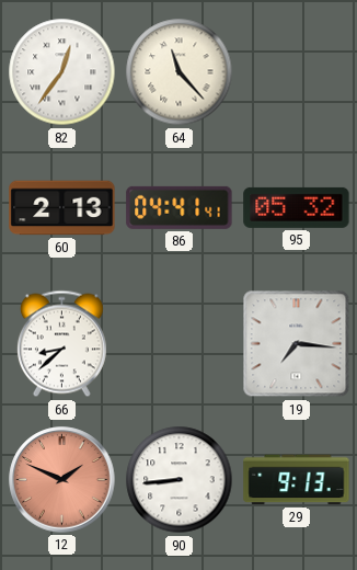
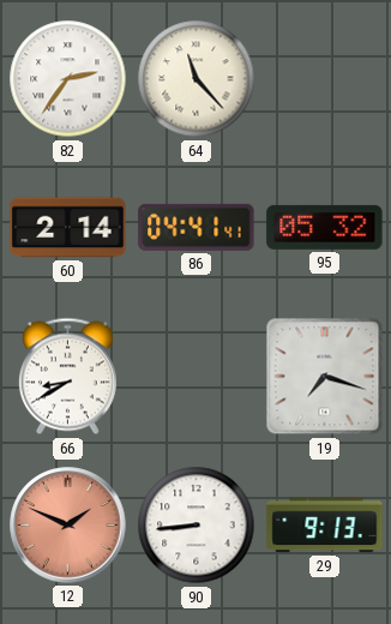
82: 12:36 -> 2:36 (68, 79)
60: 2:13 -> 2:14 (68, 228)
66: 8:38 -> 8:40 (67, 377)
19: 7:16 -> 7:18 (325, 377)
